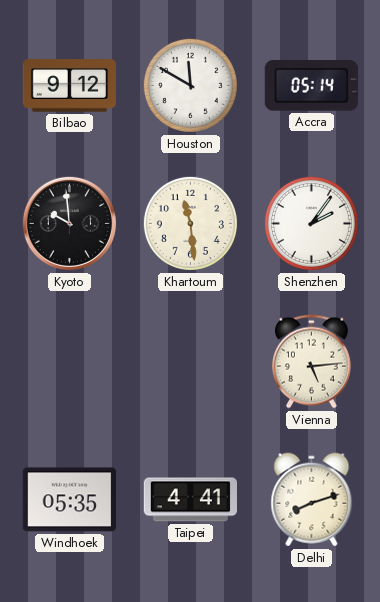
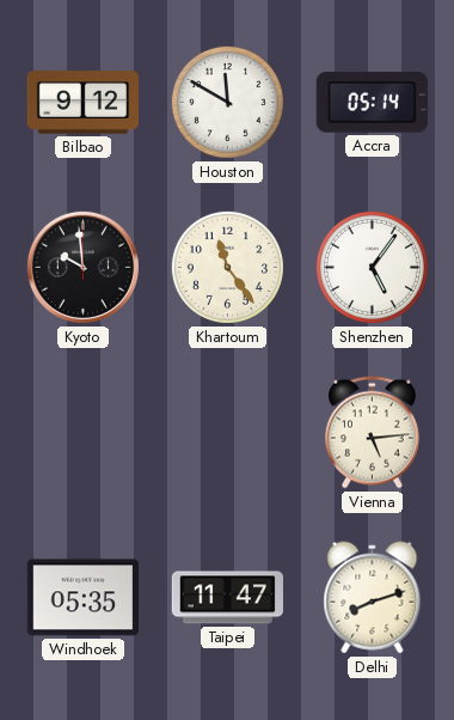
Khartoum: 11:29 -> 11:24 (227, 267)
Shenzhen: 2:06 -> 5:06 (372, 267)
Taipei: 4:41 -> 11:47 (227, 598)
